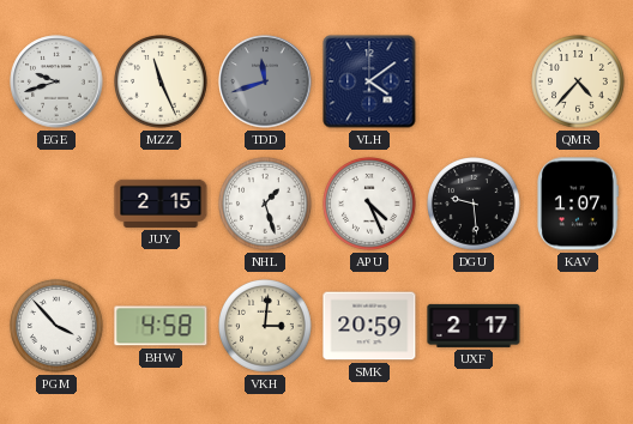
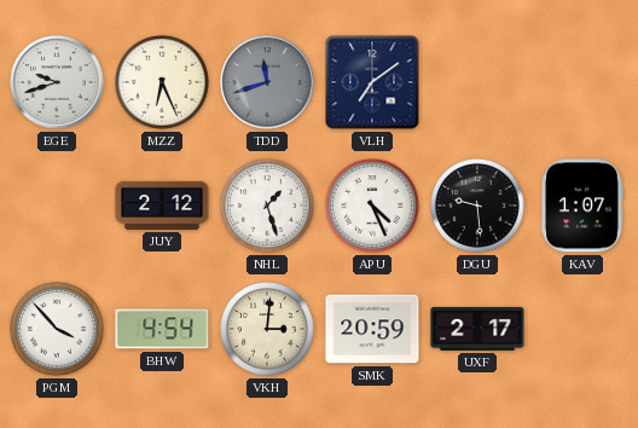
MZZ: 11:26 -> 6:26 (163, 83)
VLH: 4:09 -> 7:09 (372, 82)
QMR: 4:37 -> none (579, 83)
JUY: 2:15 -> 2:12 (162, 206)
BHW: 4:58 -> 4:54 (162, 329)
